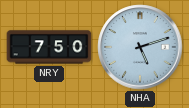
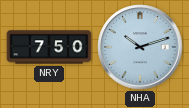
NHA: 5:12 -> 10:12 (140, 47)
